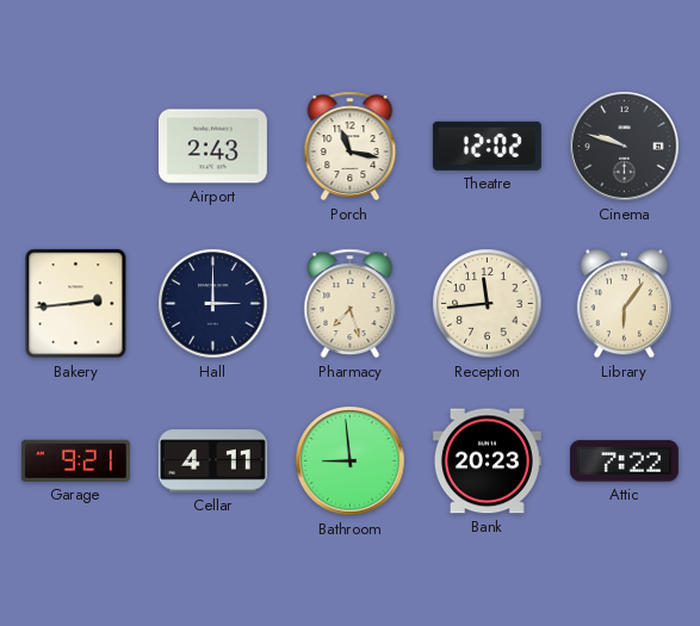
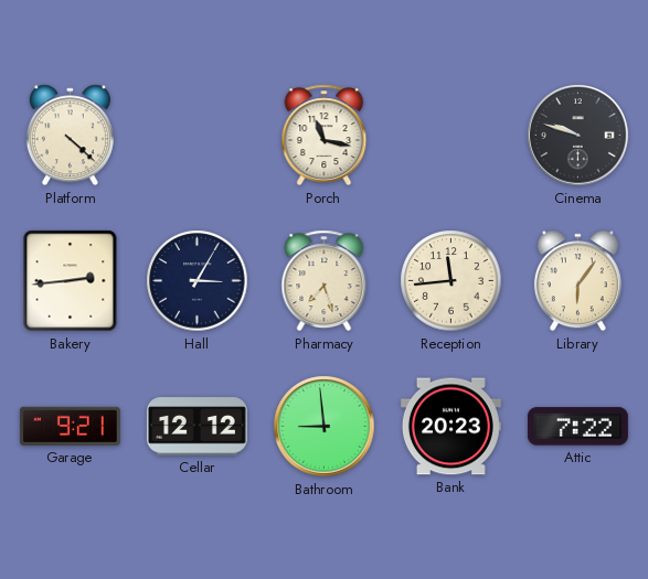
Platform: none -> 4:22 (70, 136)
Airport: 2:43 -> none (212, 147)
Theatre: 12:02 -> none (487, 145)
Hall: 3:00 -> 3:05 (198, 281)
Cellar: 4:11 -> 12:12 (196, 427)
